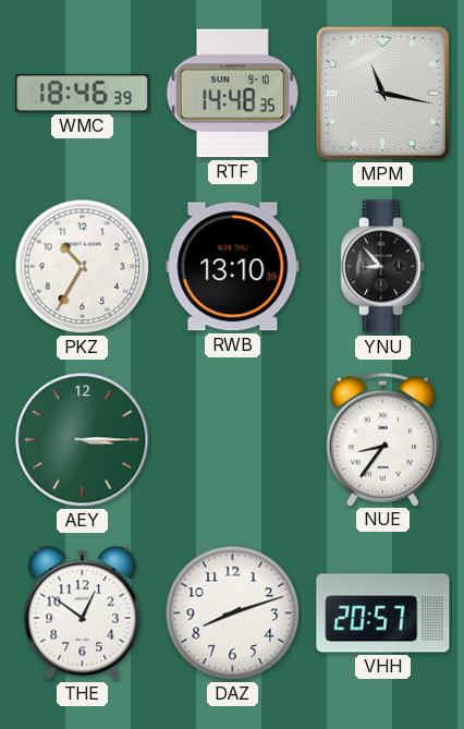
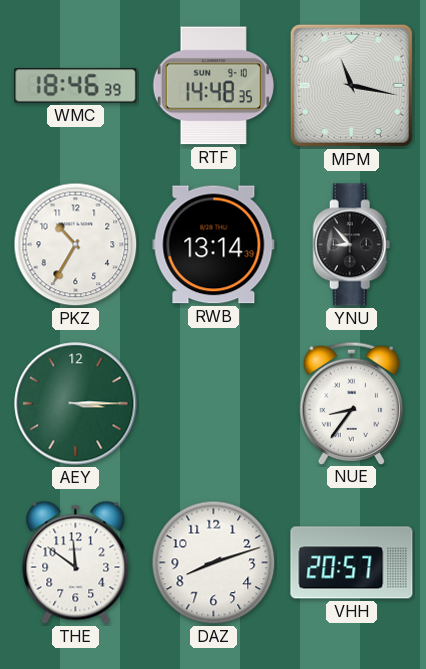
RWB: 13:10 -> 13:14 (214, 245)
THE: 12:51 -> 11:51 (76, 562)
